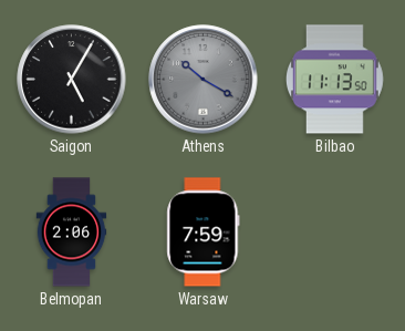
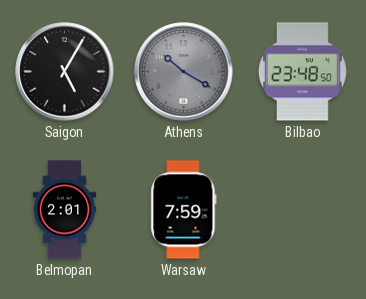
Bilbao: 11:13 -> 23:48 (302, 72)
Belmopan: 2:06 -> 2:01 (65, 210)
